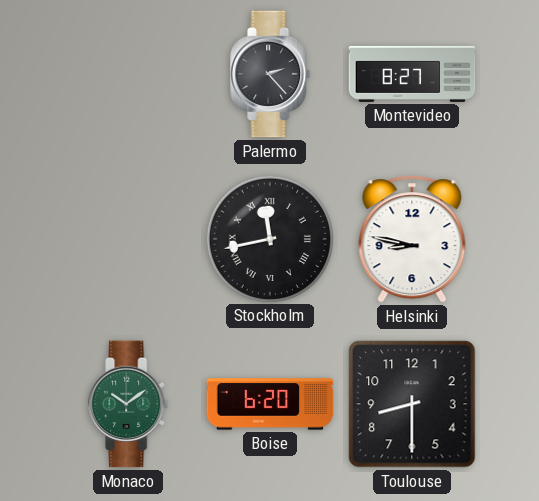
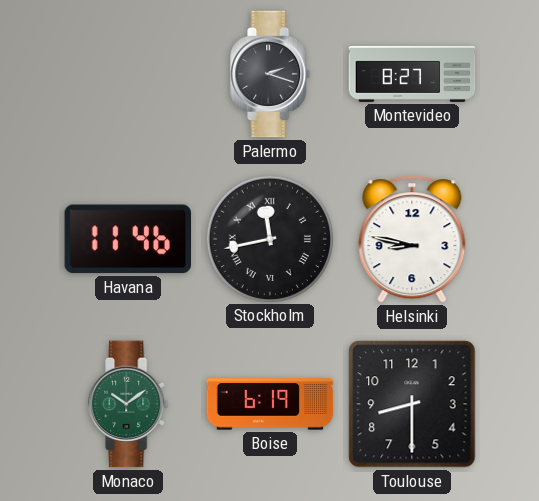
Palermo: 2:23 -> 2:18 (271, 74)
Havana: none -> 11:46 (128, 239)
Boise: 6:20 -> 6:19 (270, 404)
